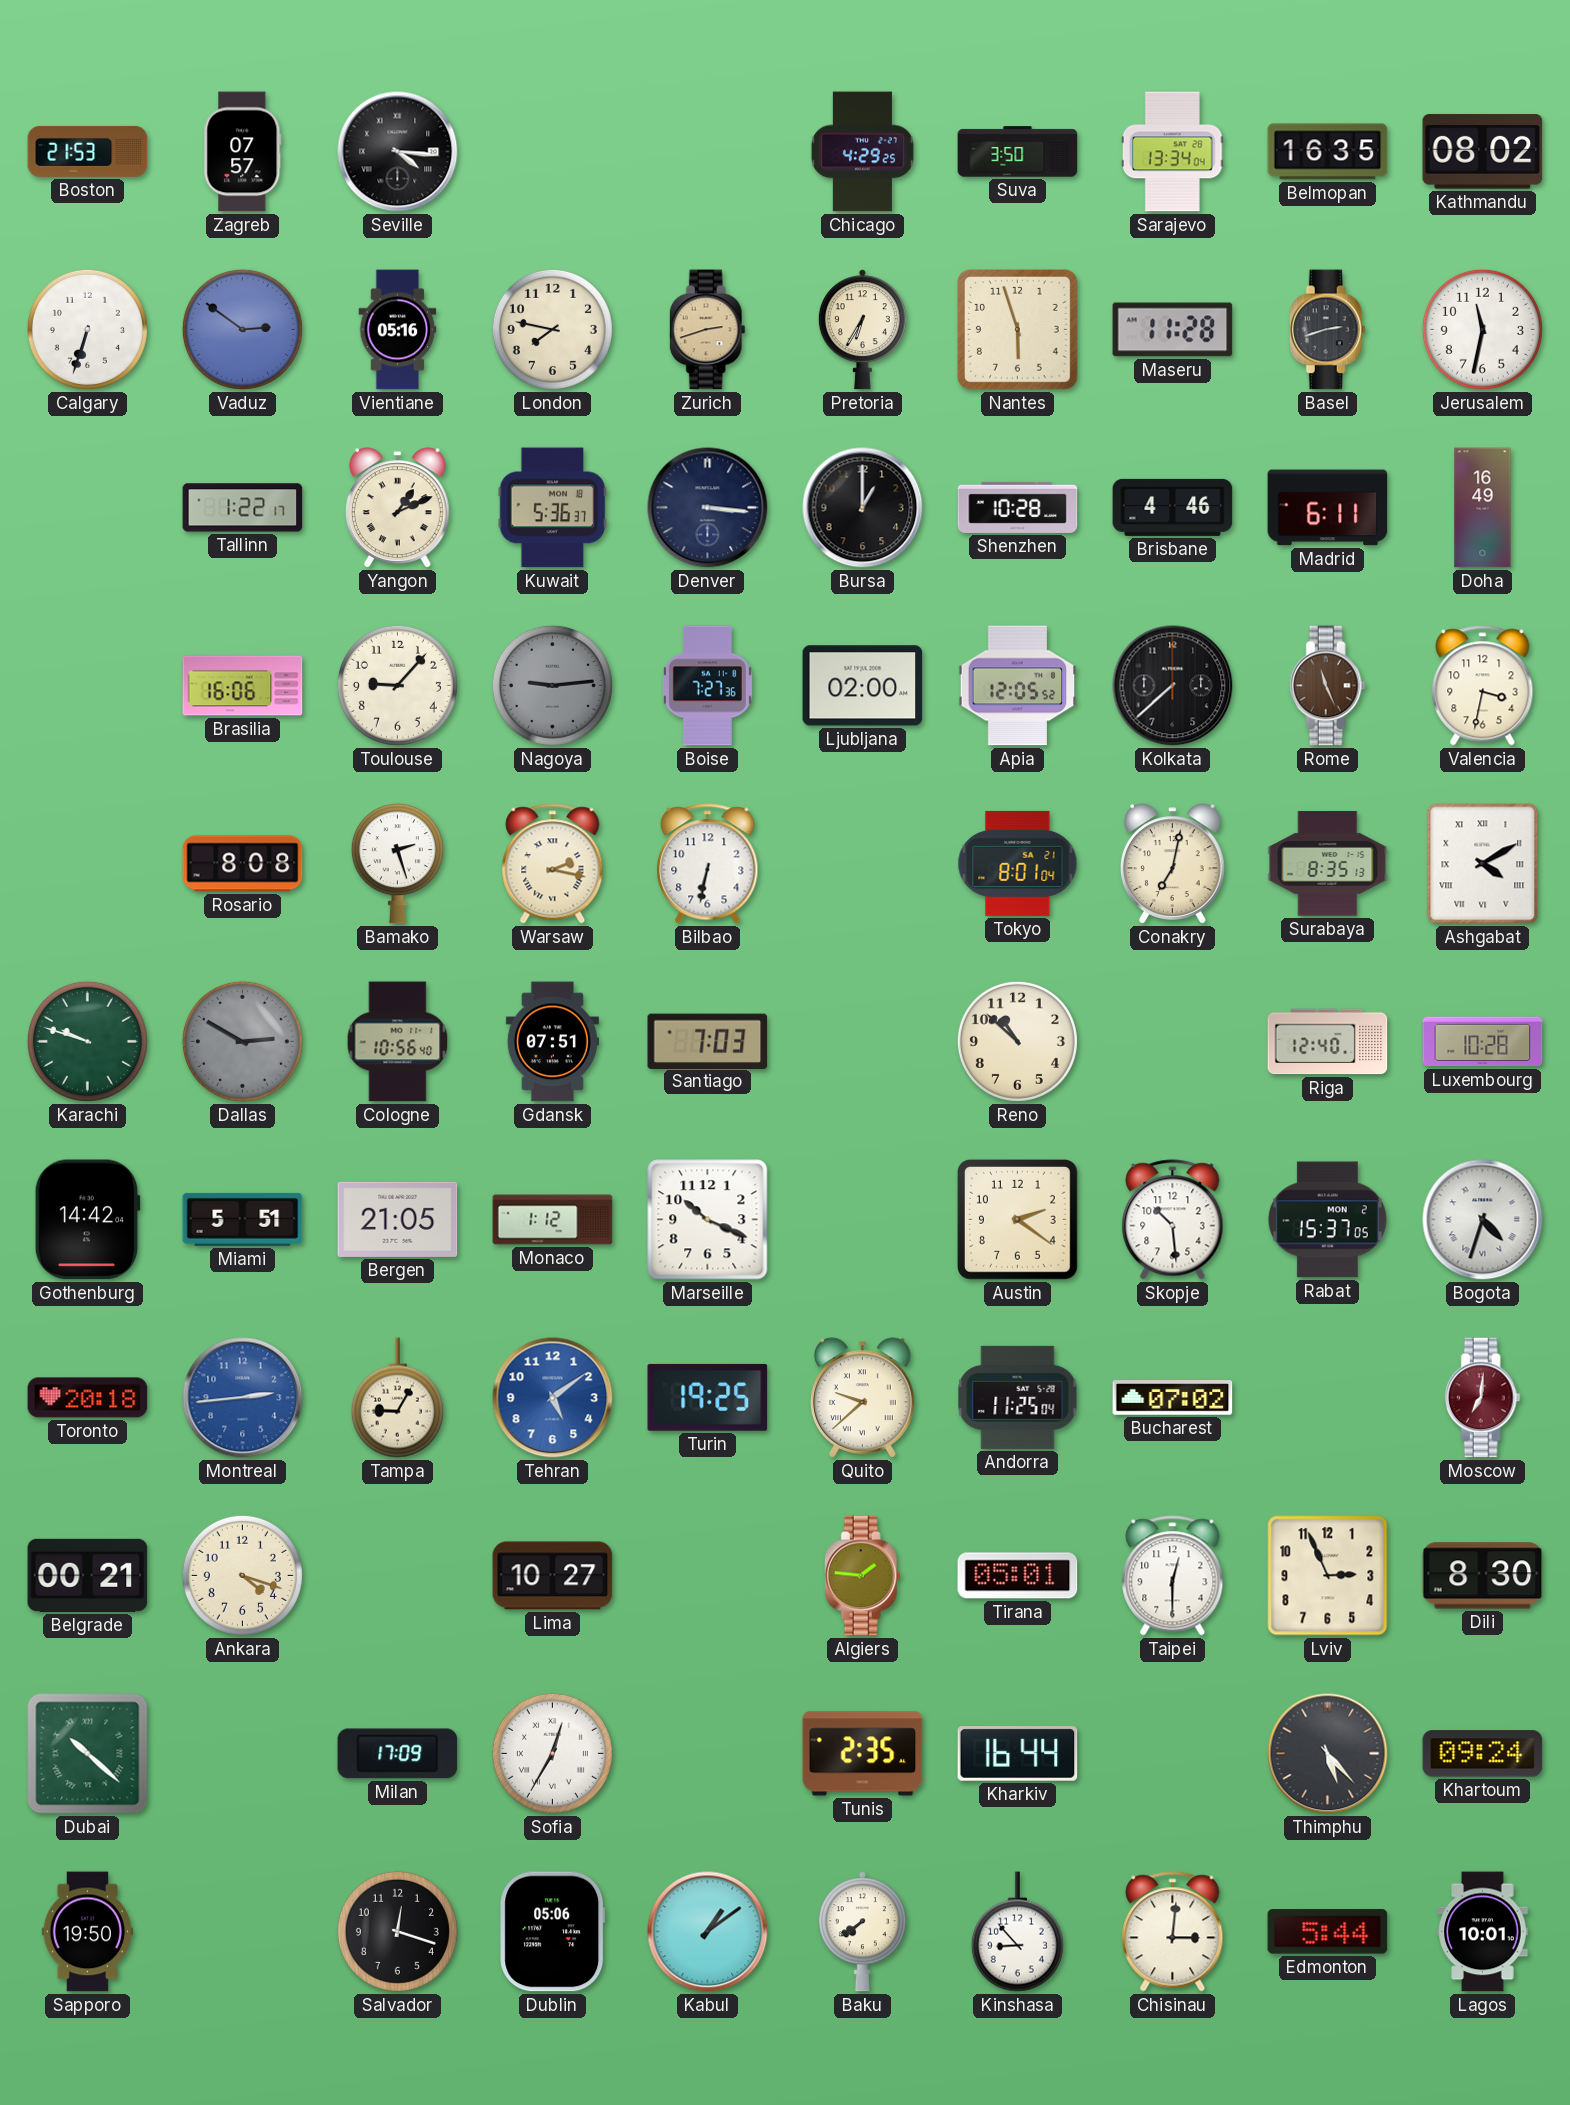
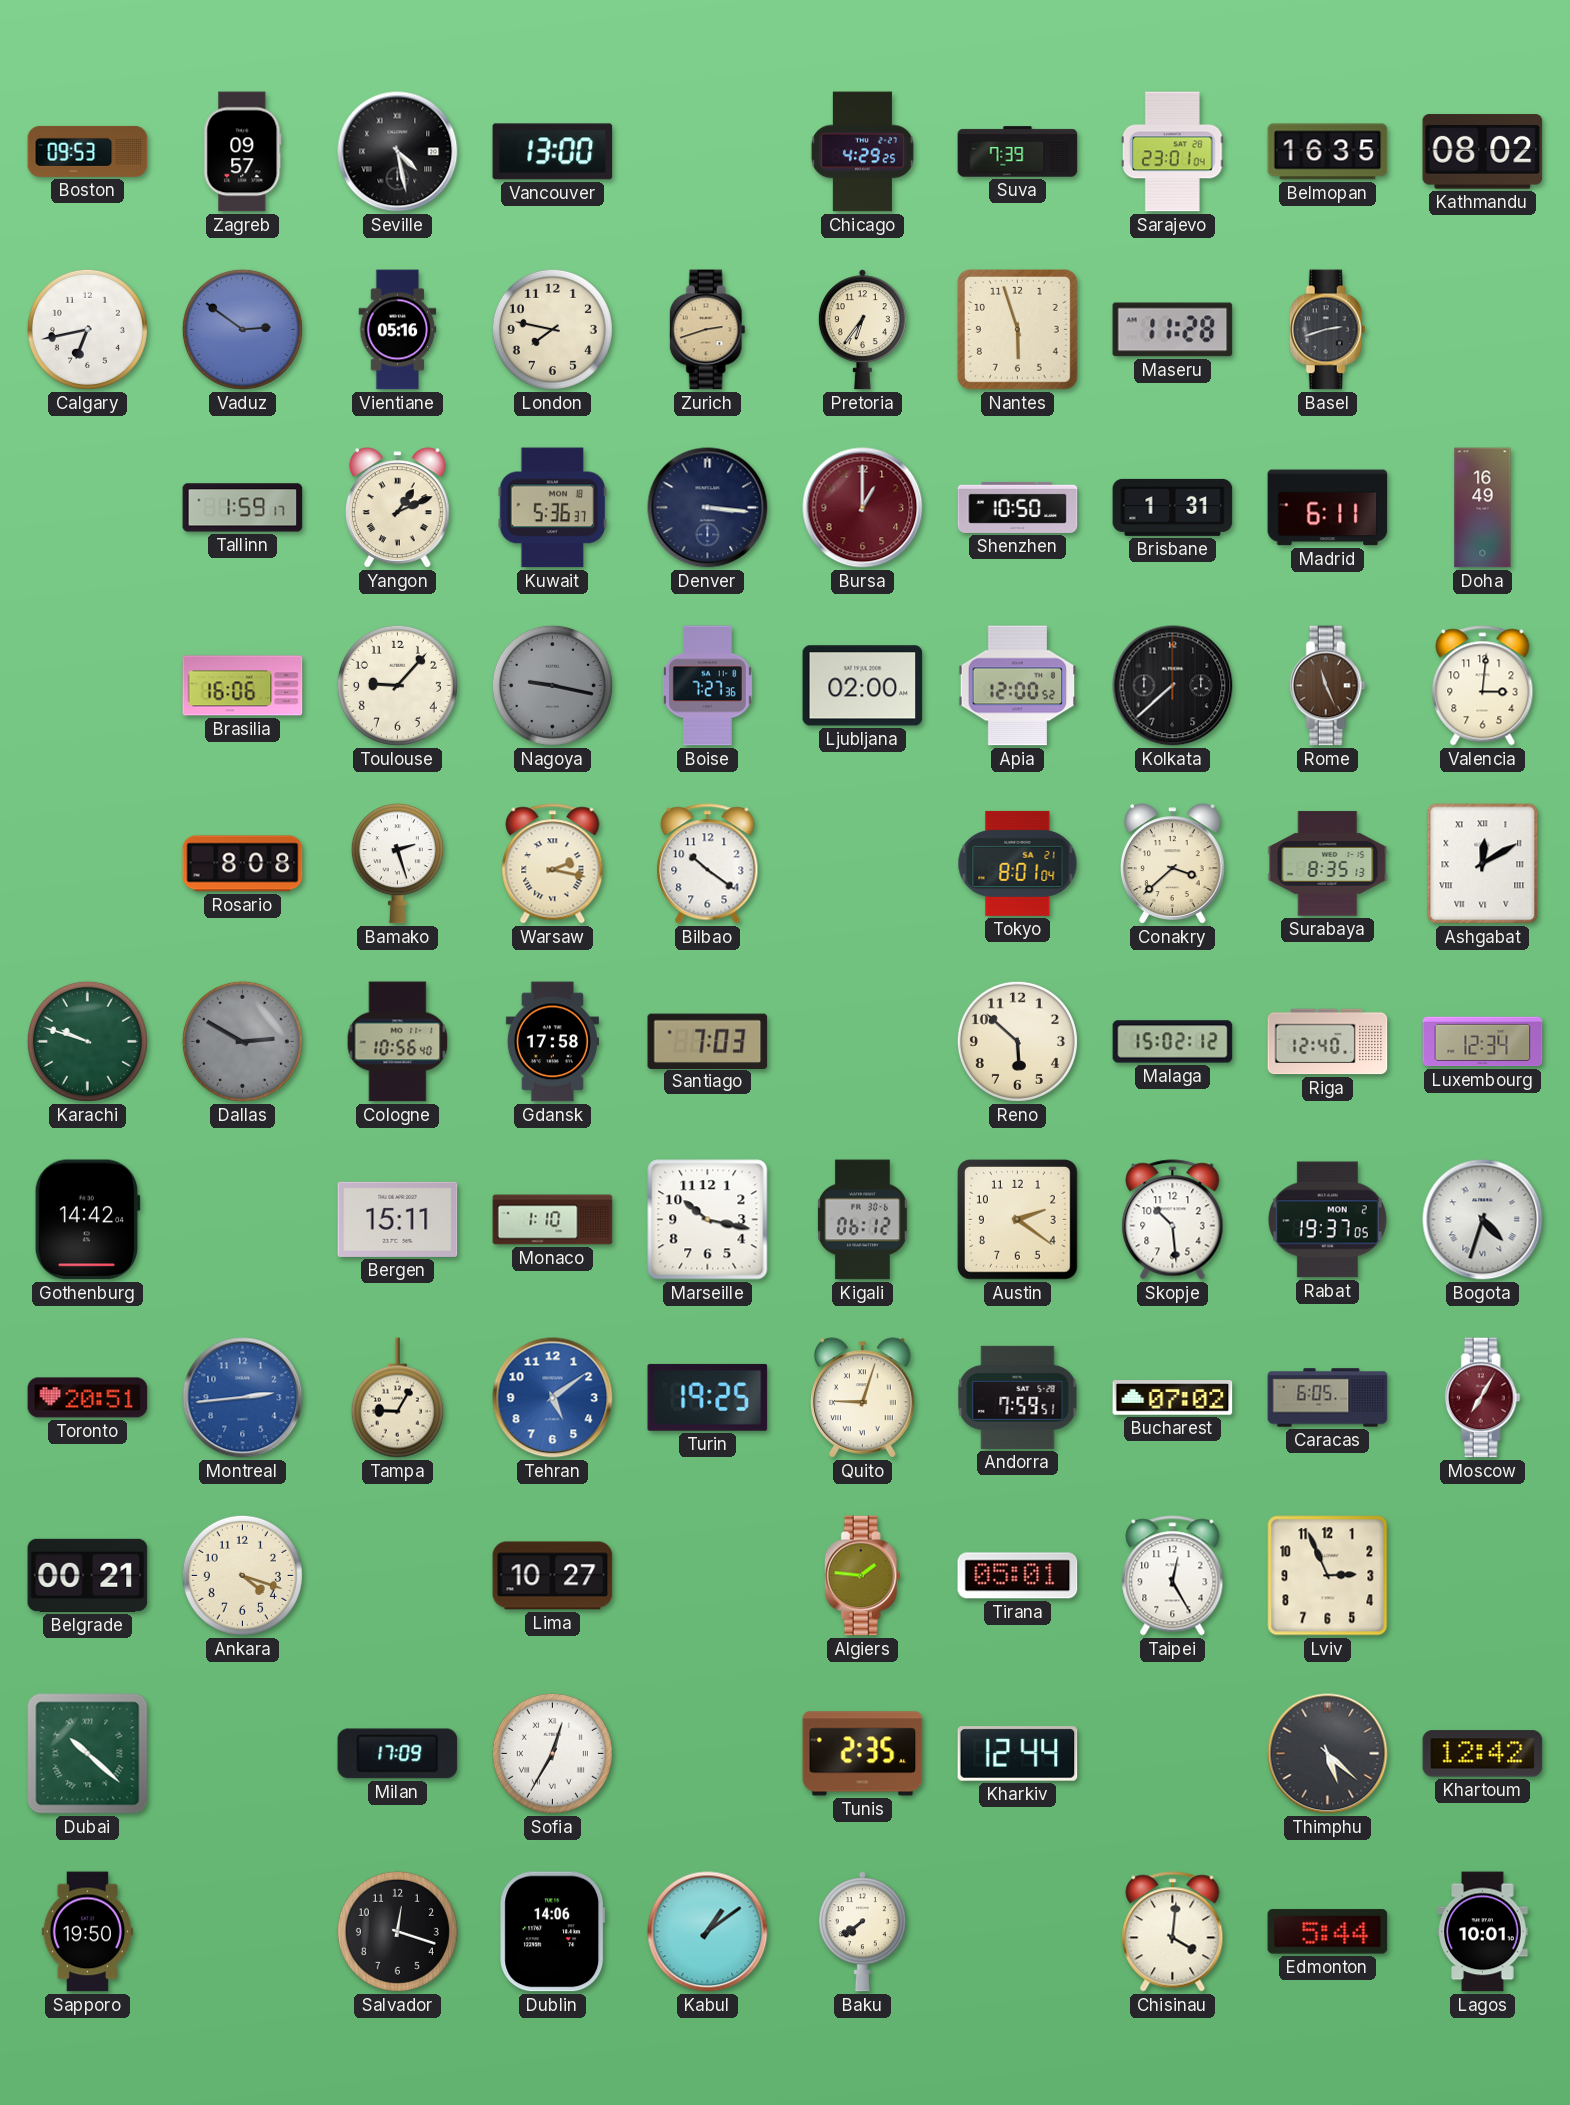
Boston: 21:53 -> 09:53 (88, 151)
Zagreb: 07:57 -> 09:57 (243, 152)
Seville: 4:16 -> 4:28 (398, 152)
Vancouver: none -> 13:00 (553, 152)
Suva: 3:50 -> 7:39 (1018, 152)
Sarajevo: 13:34 -> 23:01 (1172, 152)
Calgary: 6:33 -> 6:43 (87, 329)
Pretoria: 6:35 -> 6:36 (862, 330)
Jerusalem: 11:32 -> none (1482, 329)
Tallinn: 1:22 -> 1:59 (243, 508)
Bursa dial: black -> burgundy (863, 508)
Shenzhen: 10:28 -> 10:50 (1018, 507)
Brisbane: 4:46 -> 1:31 (1173, 507)
Nagoya: 9:14 -> 9:17 (552, 685)
Apia: 12:05 -> 12:00 (1018, 686)
Valencia: 3:32 -> 3:01 (1483, 686)
Bilbao: 6:32 -> 10:21 (708, 864)
Conakry: 7:02 -> 3:38 (1173, 864)
Ashgabat: 4:10 -> 12:10 (1483, 864)
Gdansk: 07:51 -> 17:58 (552, 1042)
Reno: 10:52 -> 5:52 (1017, 1041)
Malaga: none -> 15:02 (1173, 1042)
Luxembourg: 10:28 -> 12:34 (1483, 1042)
Miami: 5:51 -> none (243, 1219)
Bergen: 21:05 -> 15:11 (398, 1219)
Monaco: 1:12 -> 1:10 (553, 1220)
Marseille: 10:19 -> 10:17 (708, 1220)
Kigali: none -> 06:12 (863, 1220)
Rabat: 15:37 -> 19:37 (1327, 1220)
Toronto: 20:18 -> 20:51 (88, 1398)
Quito: 9:38 -> 9:03 (863, 1398)
Andorra: 11:25 -> 7:59 (1018, 1397)
Caracas: none -> 6:05 (1328, 1398)
Moscow: 7:01 -> 7:05 (1482, 1398)
Taipei: 12:30 -> 12:25 (1173, 1576)
Dili: 8:30 -> none (1483, 1576)
Kharkiv: 16:44 -> 12:44 (1018, 1754)
Thimphu: 5:23 -> 5:22 (1328, 1754)
Khartoum: 09:24 -> 12:42 (1483, 1754)
Dublin: 05:06 -> 14:06 (553, 1932)
Kinshasa: 8:53 -> none (1017, 1932)
Chisinau: 3:01 -> 4:01 (1173, 1932)
